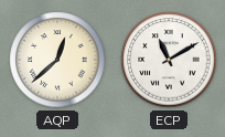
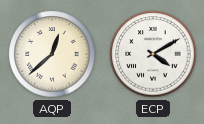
ECP: 11:10 -> 4:10 (153, 54)
